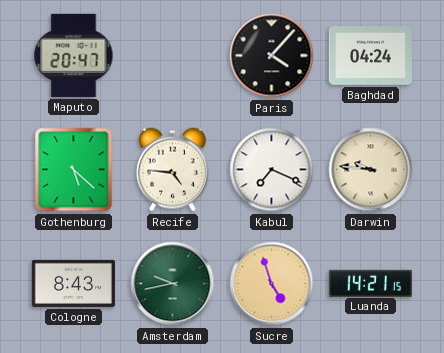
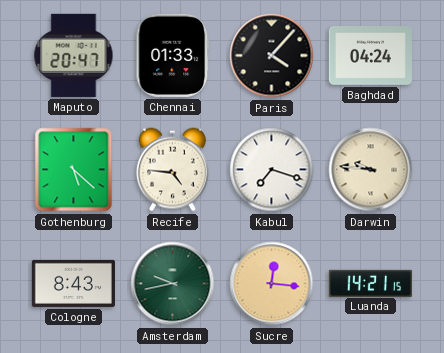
Chennai: none -> 01:33 (173, 55)
Kabul: 7:19 -> 7:18 (272, 170)
Sucre: 4:57 -> 12:16 (272, 284)
